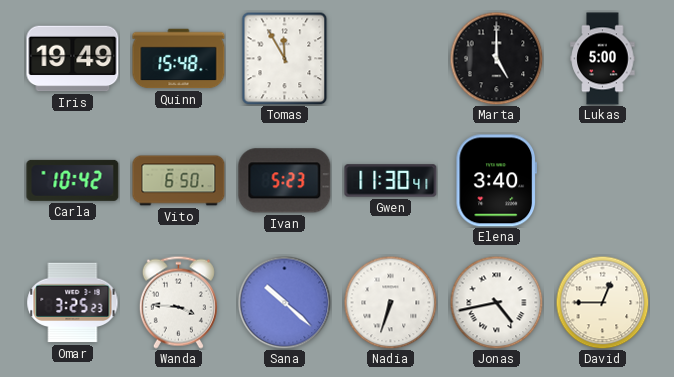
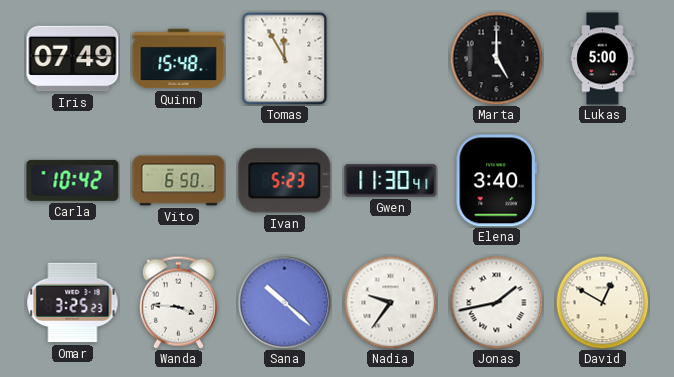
Iris: 19:49 -> 07:49 (73, 59)
Nadia: 6:33 -> 9:36 (390, 302)
Jonas: 4:43 -> 1:43 (496, 302)
David: 12:45 -> 12:50 (602, 302)
